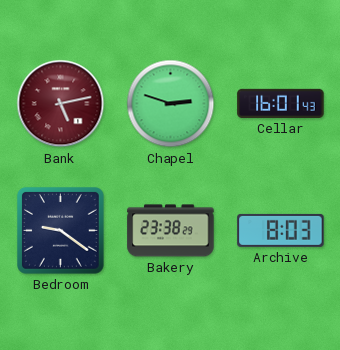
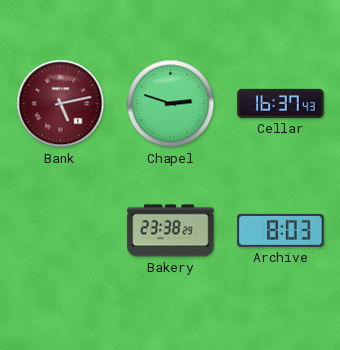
Cellar: 16:01 -> 16:37 (281, 103)
Bedroom: 9:21 -> none (60, 230)
